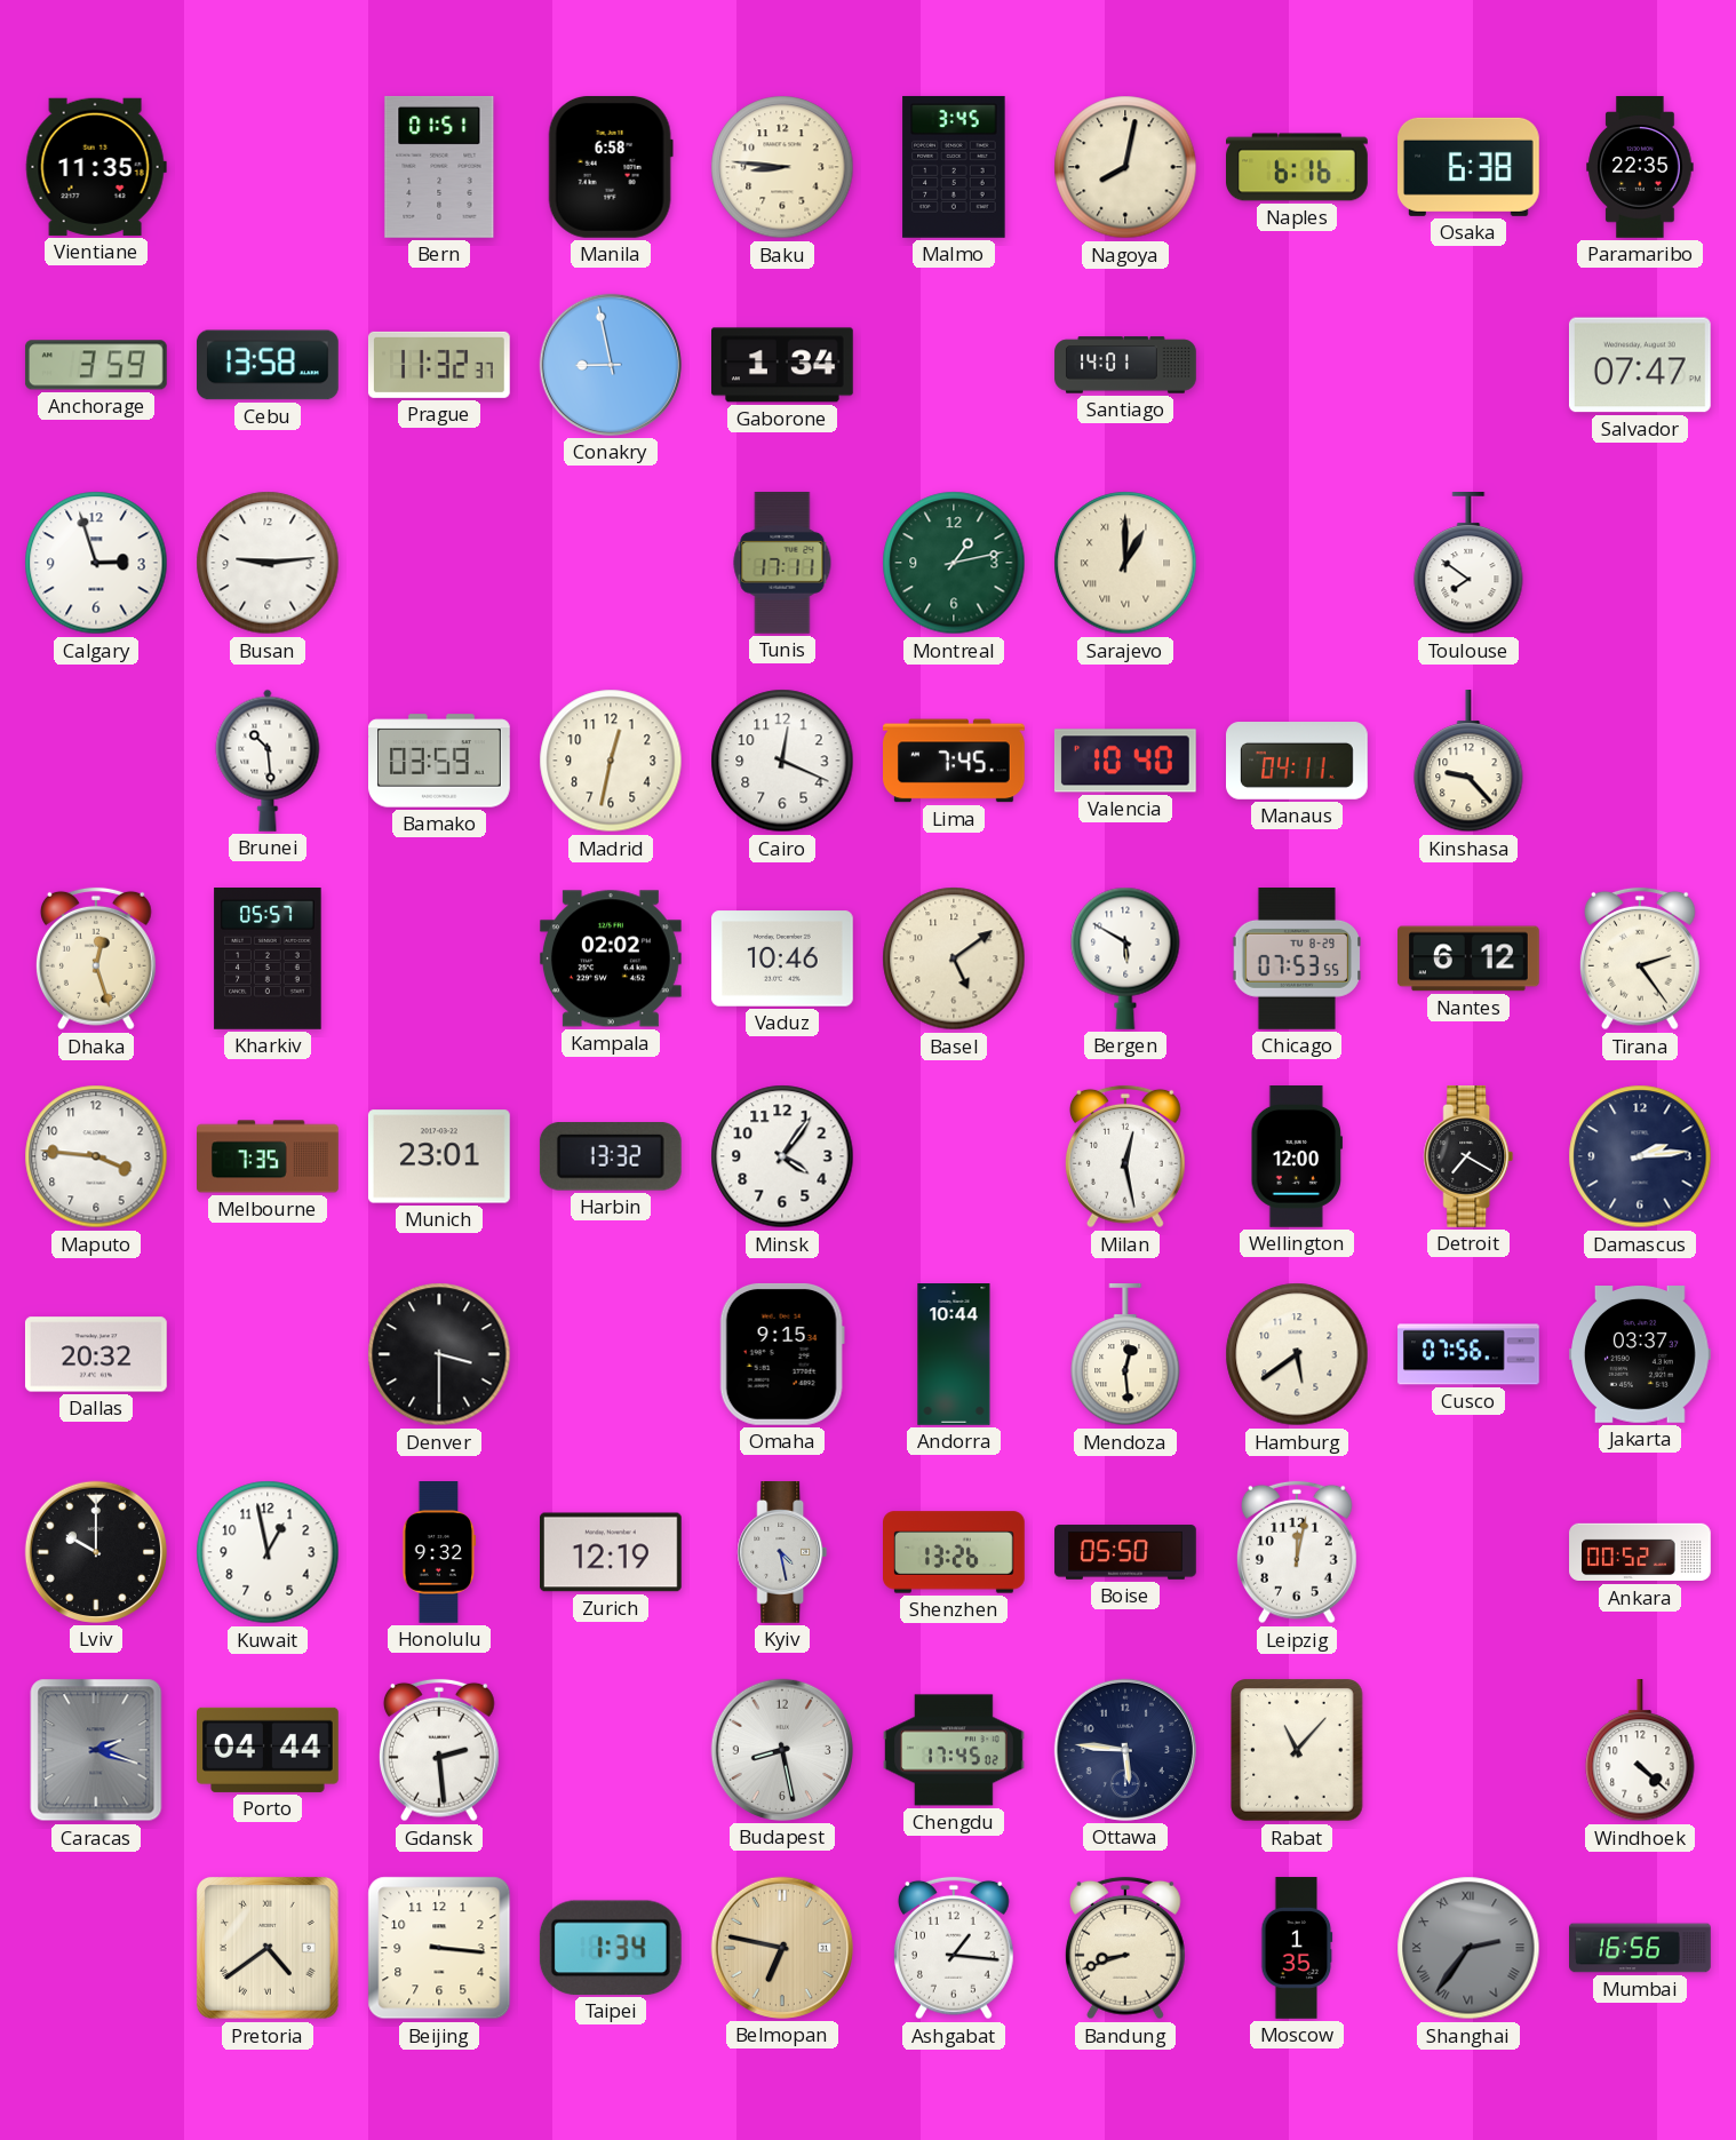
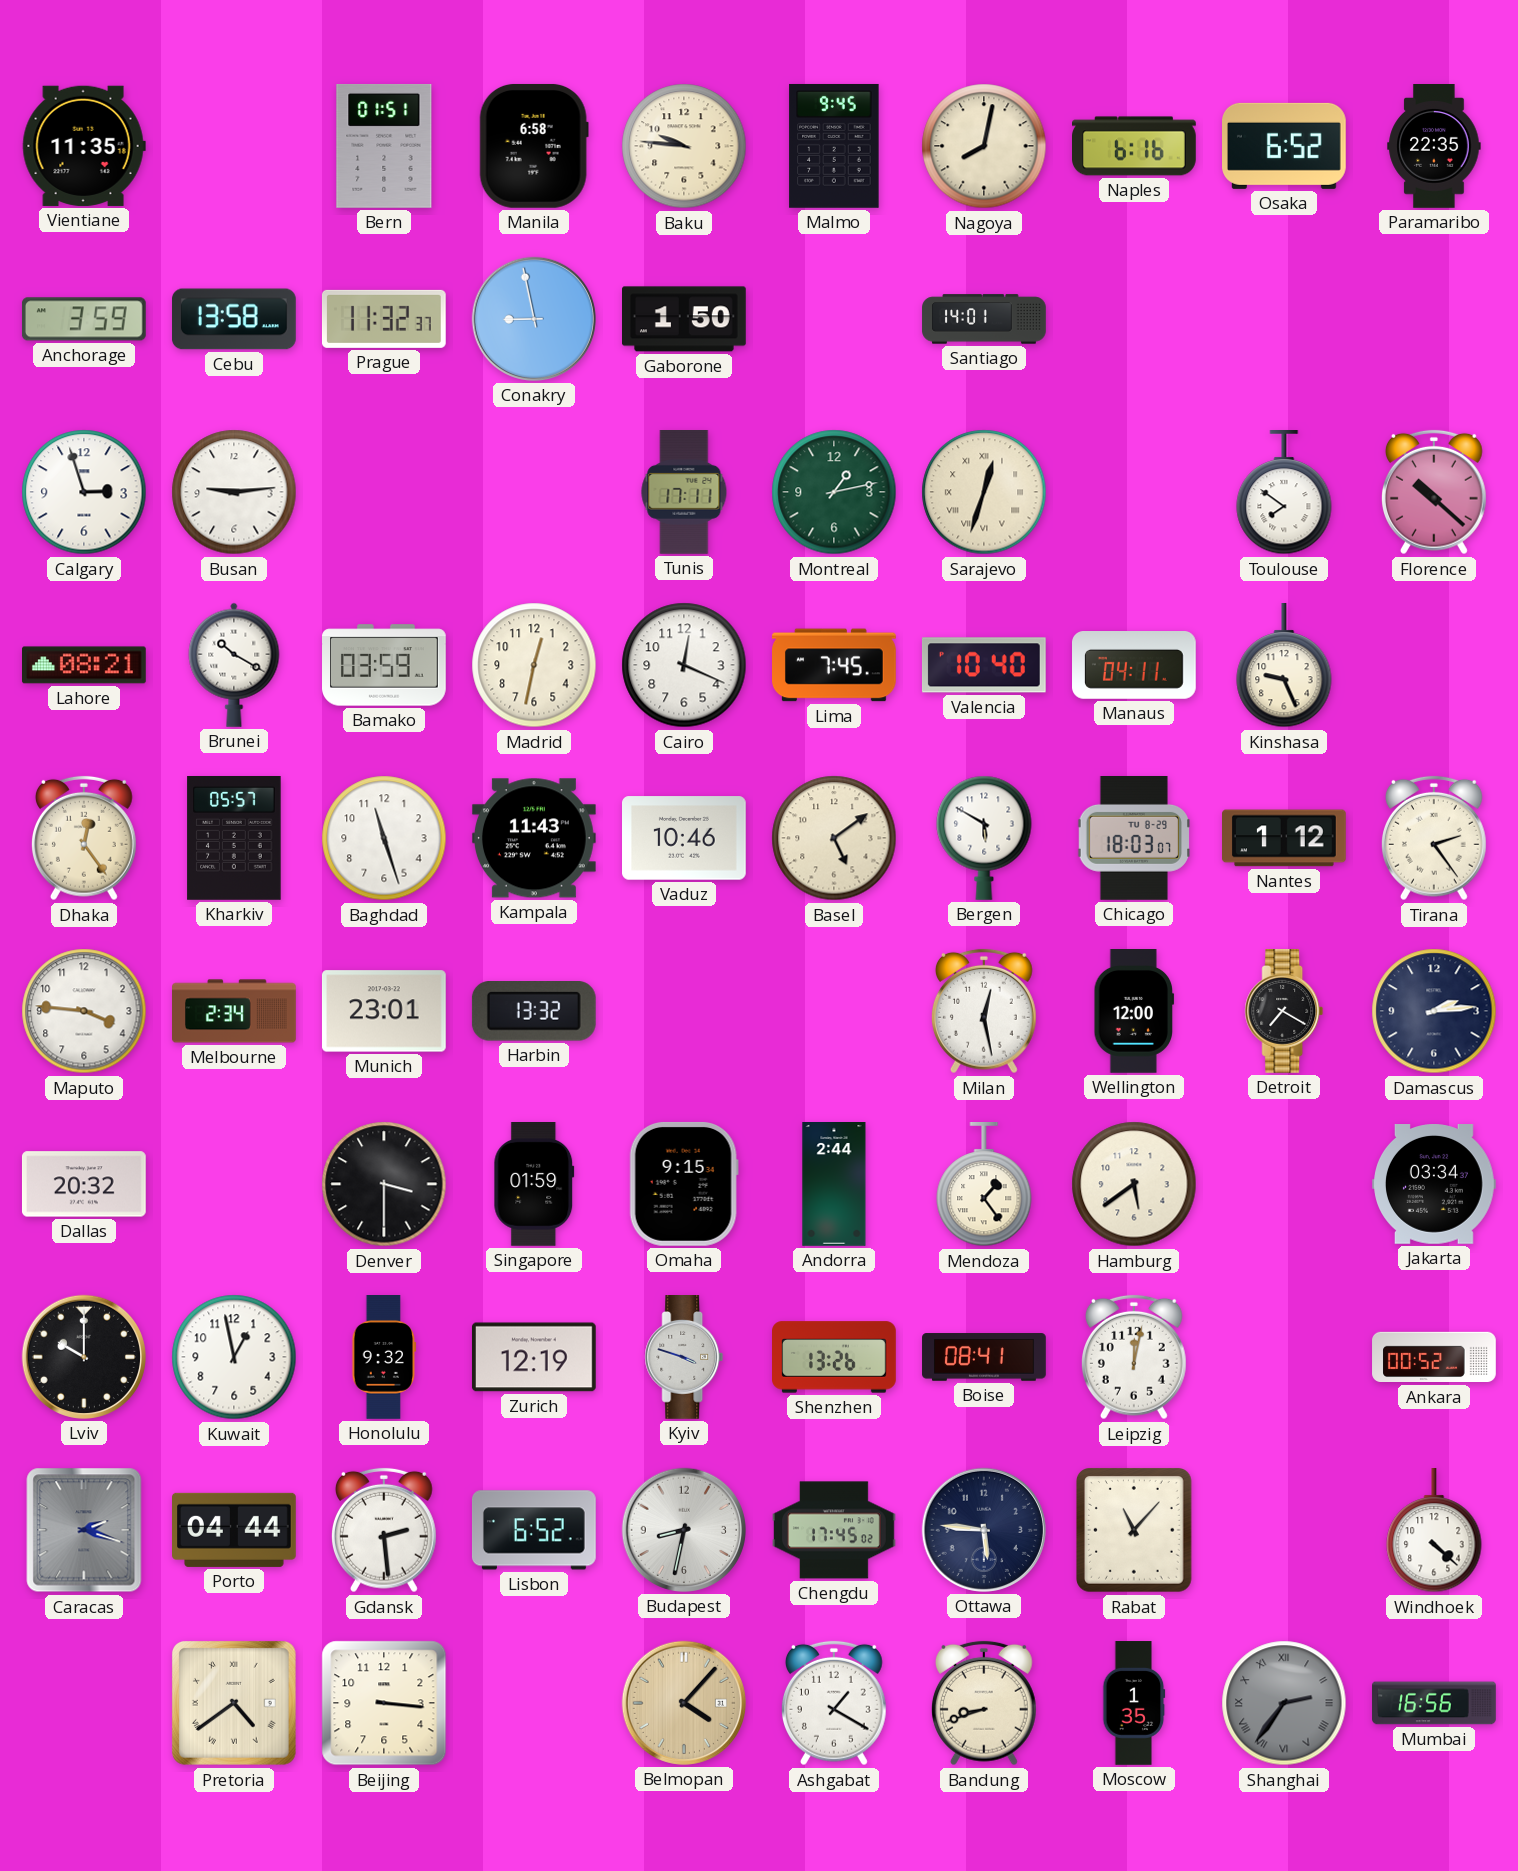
Baku: 8:46 -> 9:46 (684, 146)
Malmo: 3:45 -> 9:45 (834, 146)
Osaka: 6:38 -> 6:52 (1285, 146)
Gaborone: 1:34 -> 1:50 (685, 319)
Salvador: 07:47 -> none (1640, 365)
Sarajevo: 1:00 -> 12:33 (984, 492)
Florence: none -> 10:22 (1434, 492)
Lahore: none -> 08:21 (85, 665)
Brunei: 10:29 -> 10:20 (234, 665)
Kinshasa: 9:23 -> 9:26 (1284, 666)
Dhaka: 12:27 -> 12:24 (84, 838)
Baghdad: none -> 11:27 (384, 838)
Kampala: 02:02 -> 11:43 (534, 838)
Chicago: 07:53 -> 18:03 (1134, 839)
Nantes: 6:12 -> 1:12 (1285, 838)
Melbourne: 7:35 -> 2:34 (235, 1011)
Minsk: 4:06 -> none (782, 1156)
Singapore: none -> 01:59 (534, 1185)
Andorra: 10:44 -> 2:44 (834, 1184)
Mendoza: 12:29 -> 1:24 (984, 1185)
Cusco: 07:56 -> none (1470, 1354)
Jakarta: 03:37 -> 03:34 (1435, 1185)
Kyiv: 4:28 -> 3:48 (684, 1358)
Boise: 05:50 -> 08:41 (984, 1357)
Lisbon: none -> 6:52 (534, 1530)
Budapest: 8:28 -> 8:32 (684, 1530)
Taipei: 1:34 -> none (611, 1948)
Belmopan: 6:47 -> 4:07 (684, 1703)
Ashgabat: 1:16 -> 1:20 (834, 1703)
